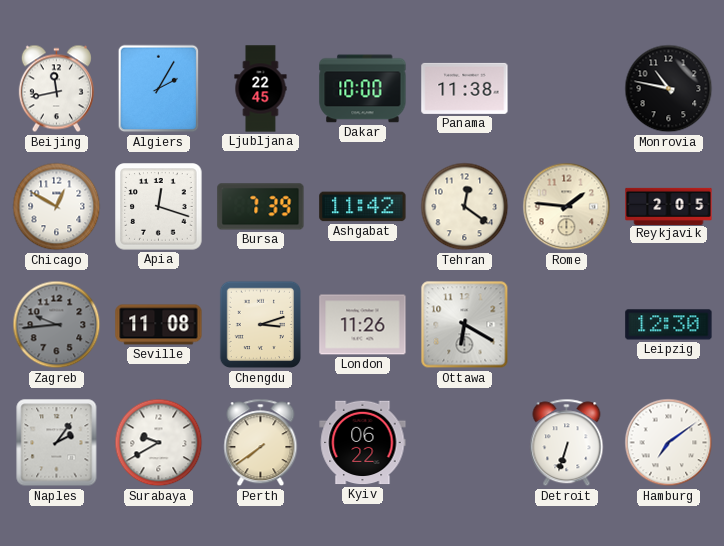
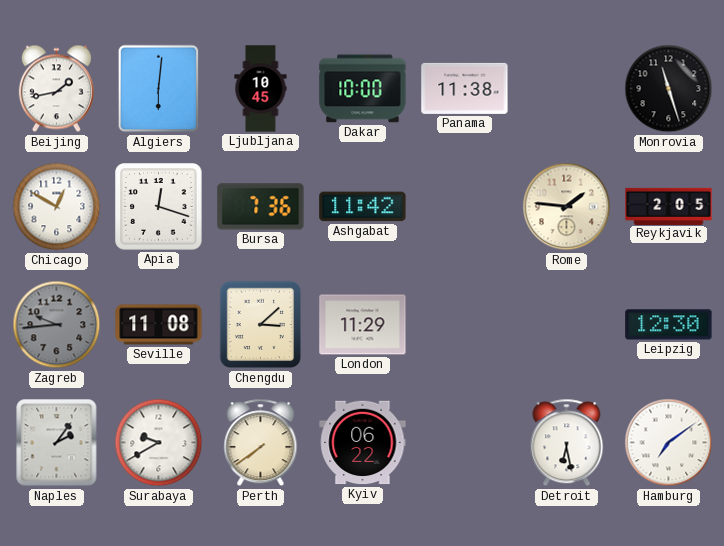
Beijing: 11:43 -> 1:43 (56, 89)
Algiers: 2:05 -> 6:01 (159, 89)
Ljubljana: 22:45 -> 10:45 (261, 89)
Monrovia: 10:47 -> 11:27 (669, 89)
Bursa: 7:39 -> 7:36 (261, 207)
Tehran: 12:21 -> none (465, 207)
Chengdu: 3:12 -> 3:08 (261, 325)
London: 11:26 -> 11:29 (363, 325)
Ottawa: 6:20 -> none (465, 325)
Detroit: 6:33 -> 6:28 (567, 443)
